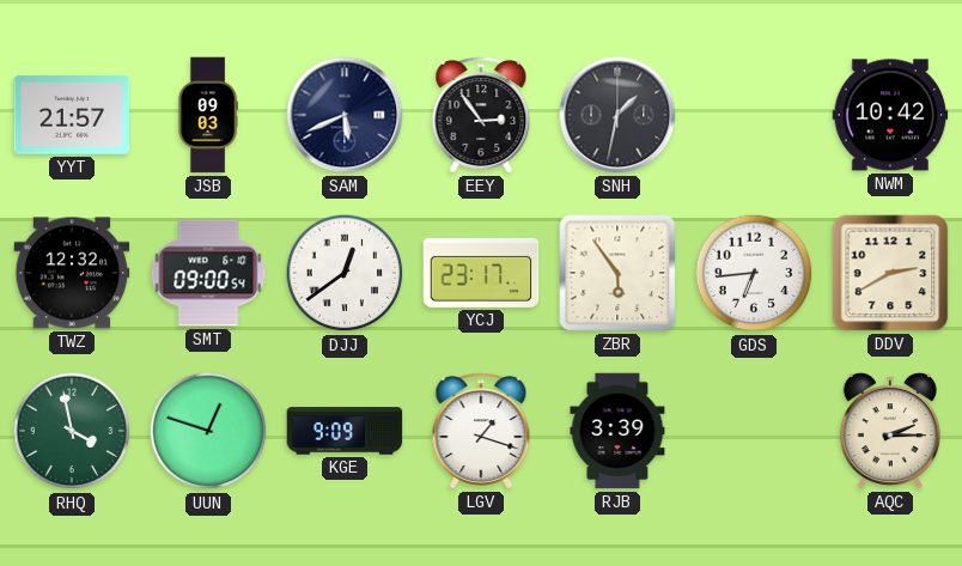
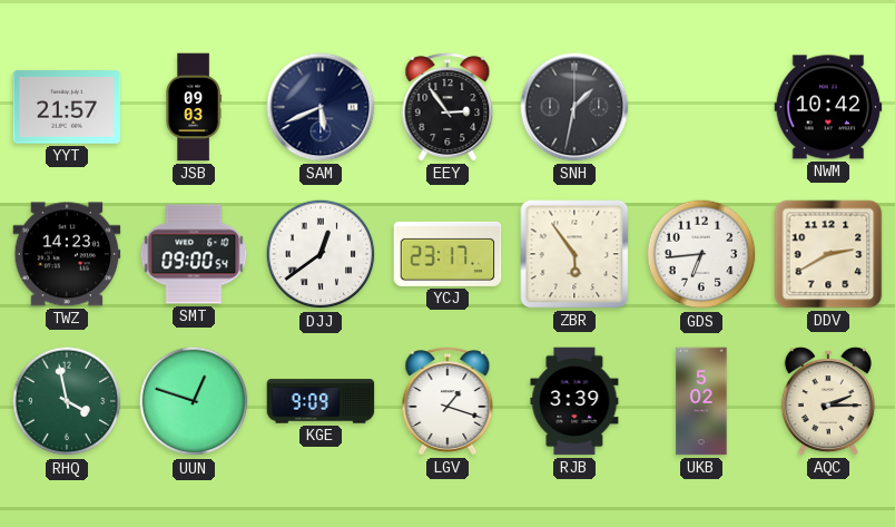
TWZ: 12:32 -> 14:23 (67, 254)
UKB: none -> 5:02 (701, 401)
